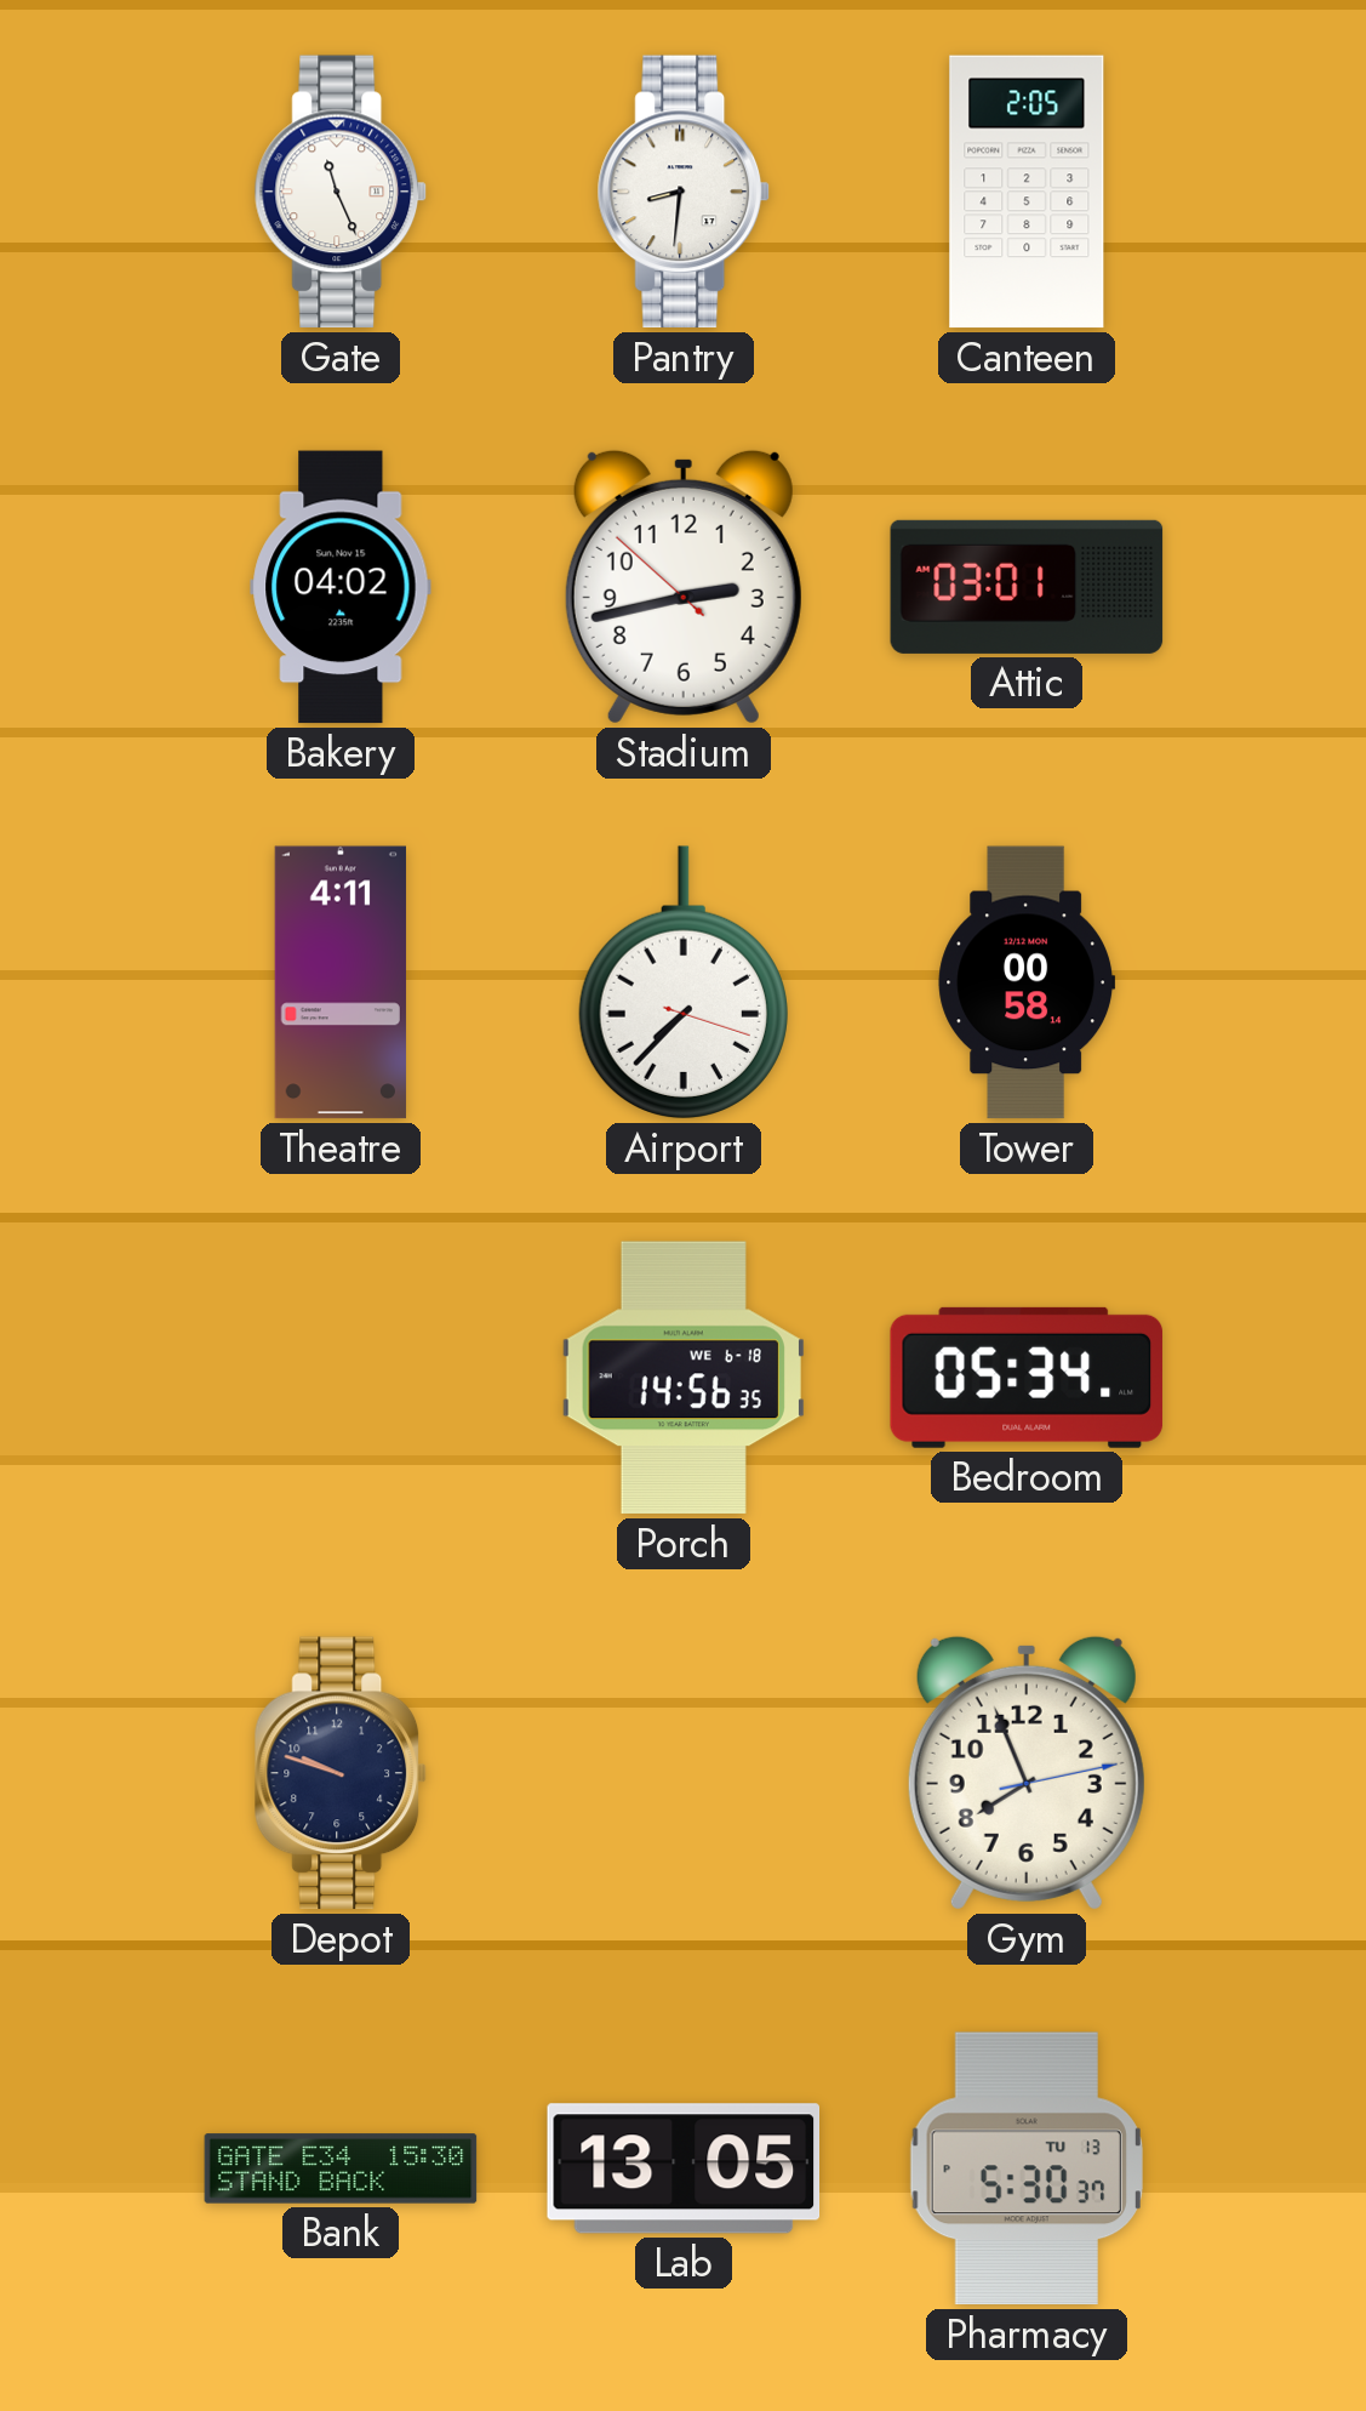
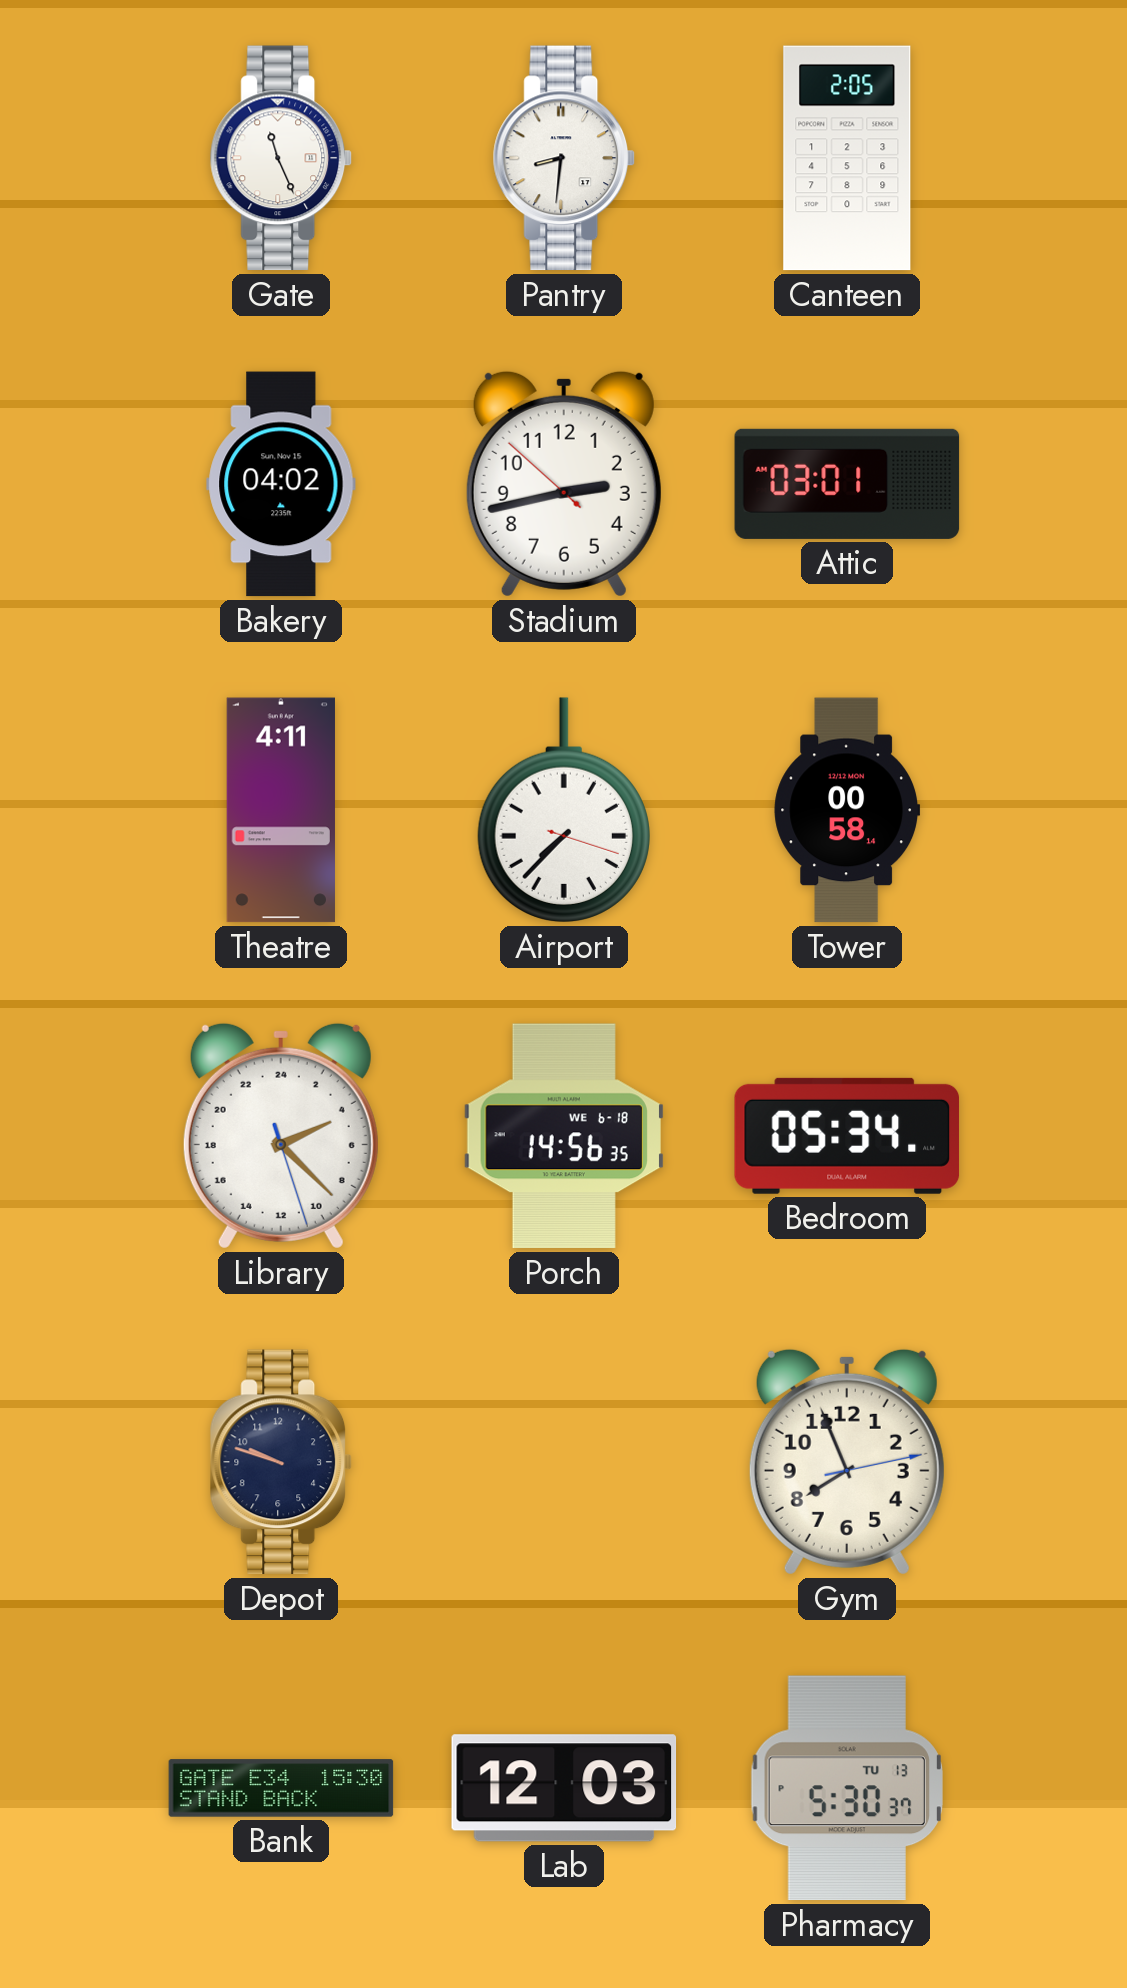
Library: none -> 4:22 (281, 1136)
Lab: 13:05 -> 12:03 (564, 1788)
